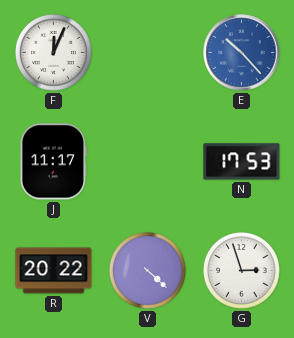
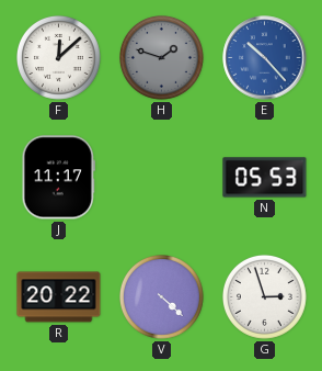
F: 12:04 -> 12:08 (59, 58)
H: none -> 1:48 (162, 58)
N: 17:53 -> 05:53 (265, 178)
